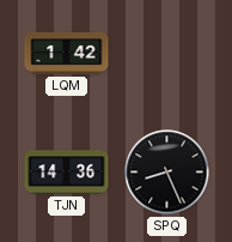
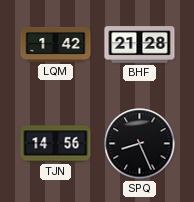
BHF: none -> 21:28 (140, 45)
TJN: 14:36 -> 14:56 (56, 144)
